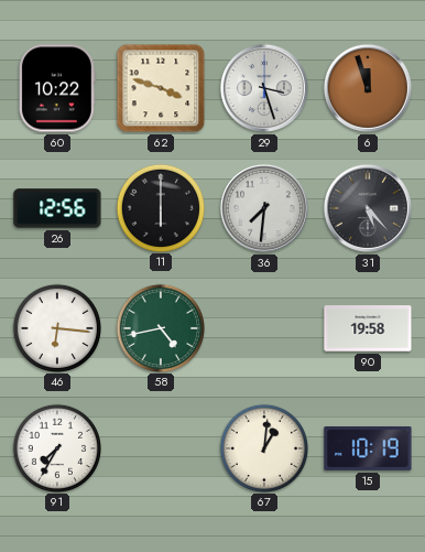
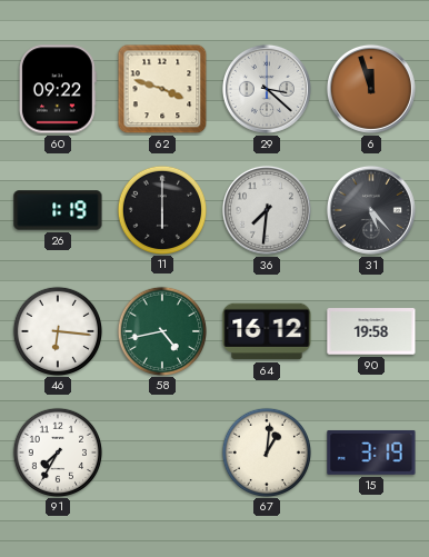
60: 10:22 -> 09:22 (58, 89)
29: 3:27 -> 3:22 (267, 89)
26: 12:56 -> 1:19 (58, 210)
64: none -> 16:12 (267, 331)
15: 10:19 -> 3:19 (371, 452)
